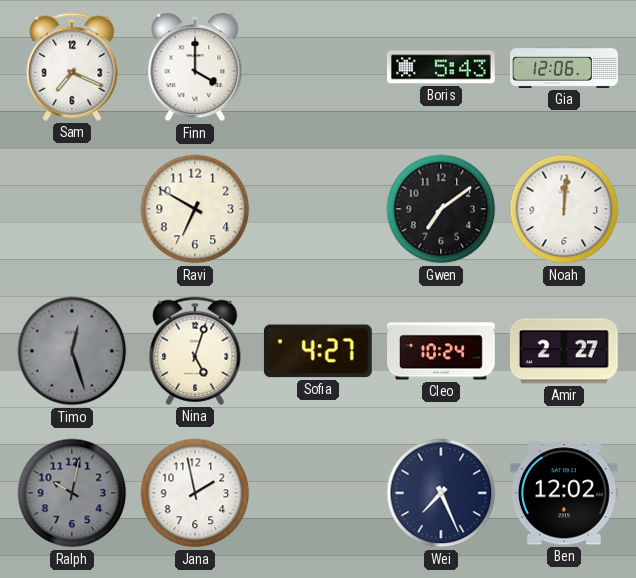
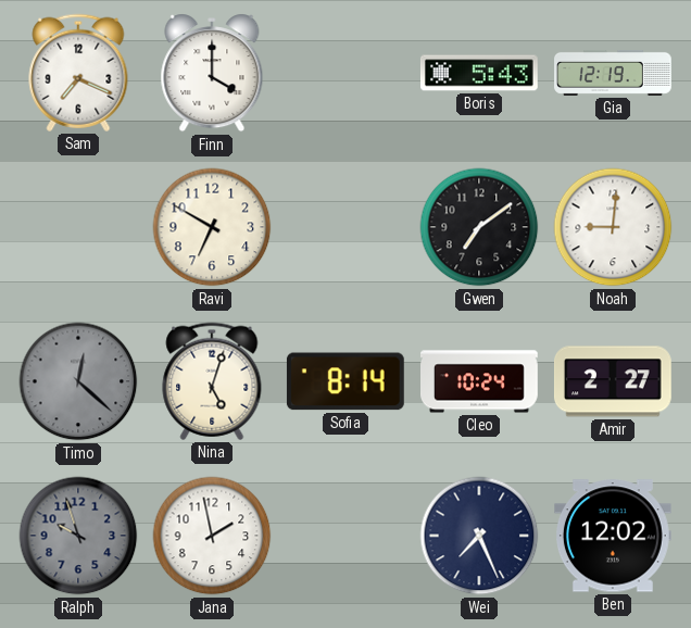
Gia: 12:06 -> 12:19 (613, 73)
Noah: 12:01 -> 9:01 (613, 227)
Timo: 12:27 -> 12:22 (78, 381)
Sofia: 4:27 -> 8:14 (345, 381)
Ralph: 10:02 -> 9:57 (78, 536)
